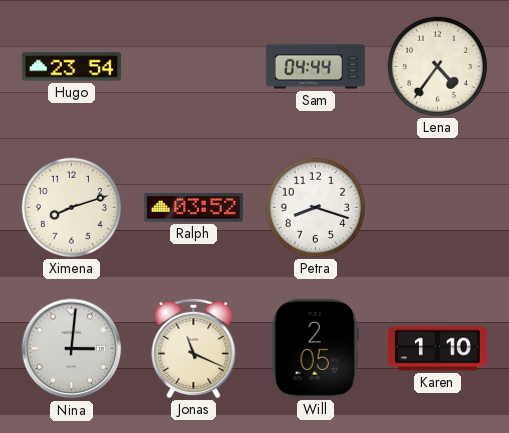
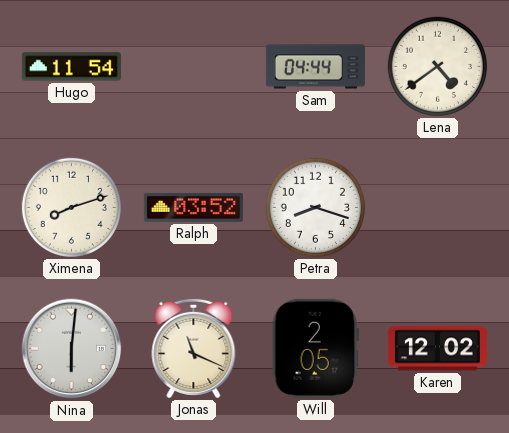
Hugo: 23:54 -> 11:54 (71, 67)
Lena: 4:36 -> 4:39 (437, 66)
Nina: 3:01 -> 6:01 (72, 349)
Karen: 1:10 -> 12:02 (437, 349)
